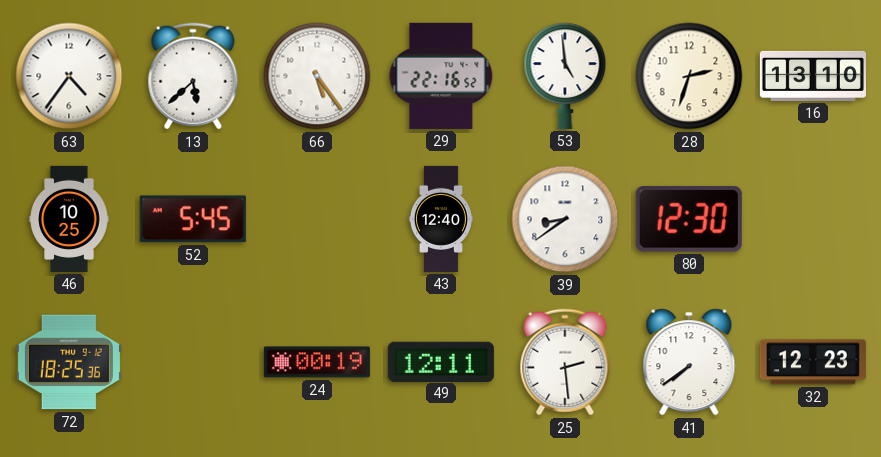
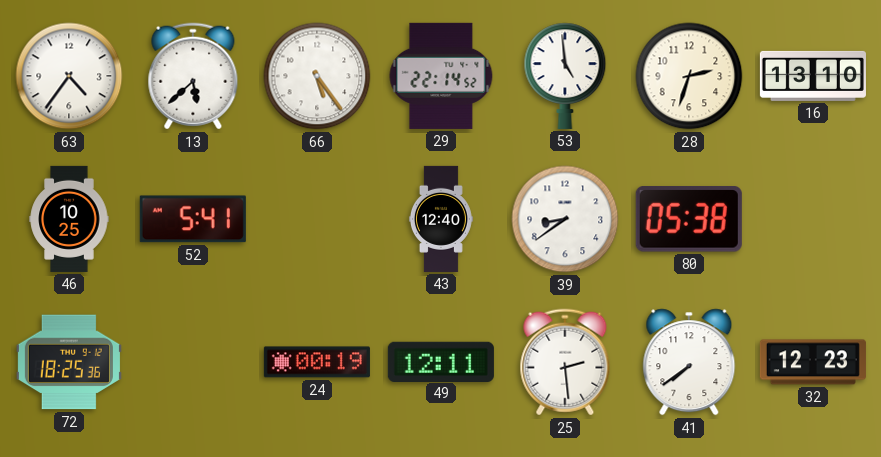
29: 22:16 -> 22:14 (441, 76)
52: 5:45 -> 5:41 (193, 219)
80: 12:30 -> 05:38 (689, 220)
